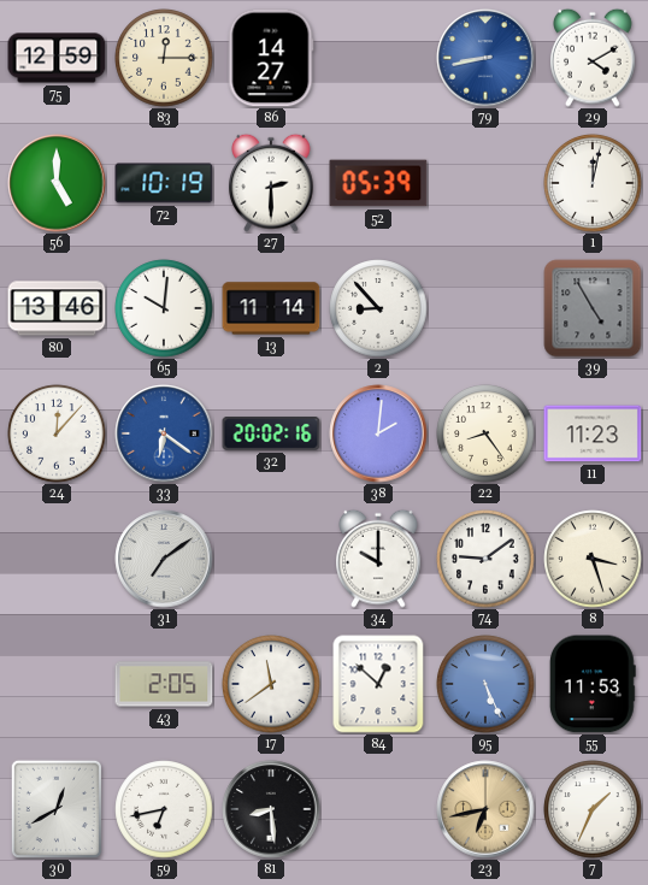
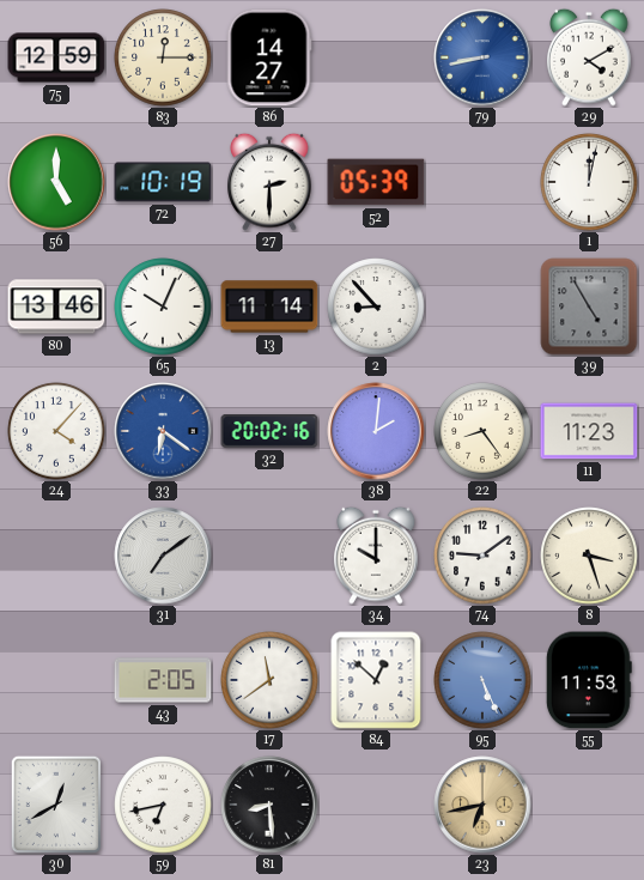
65: 10:01 -> 10:04 (163, 307)
24: 12:07 -> 4:07 (56, 431)
7: 1:34 -> none (593, 809)
